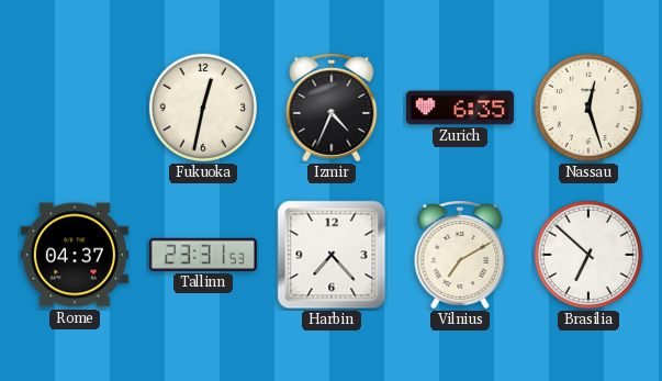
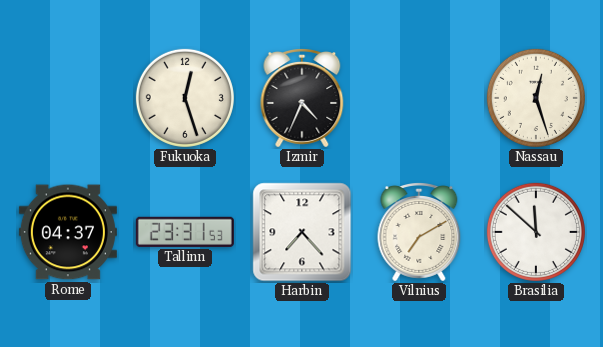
Fukuoka: 12:32 -> 12:27 (185, 98)
Zurich: 6:35 -> none (460, 108)
Brasilia: 6:52 -> 11:52 (536, 232)
